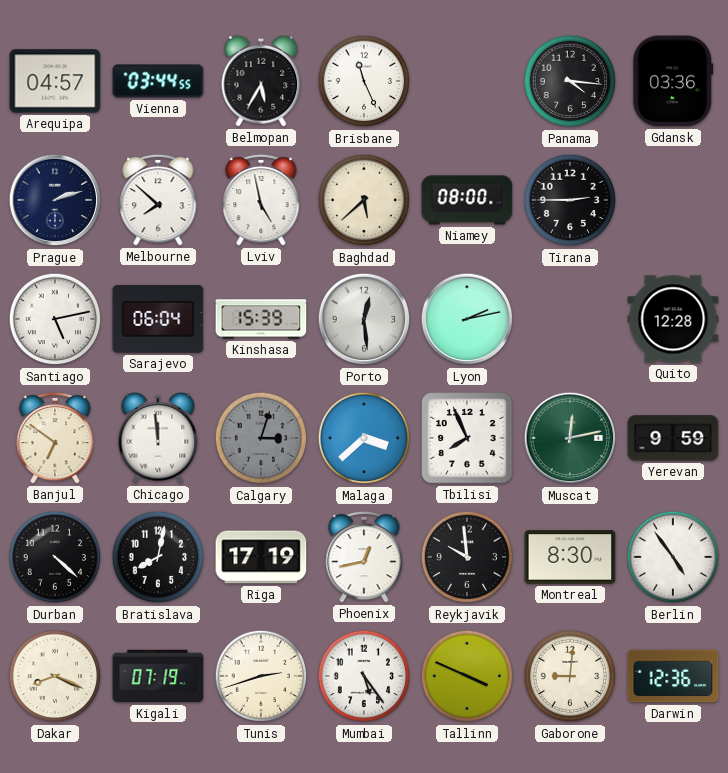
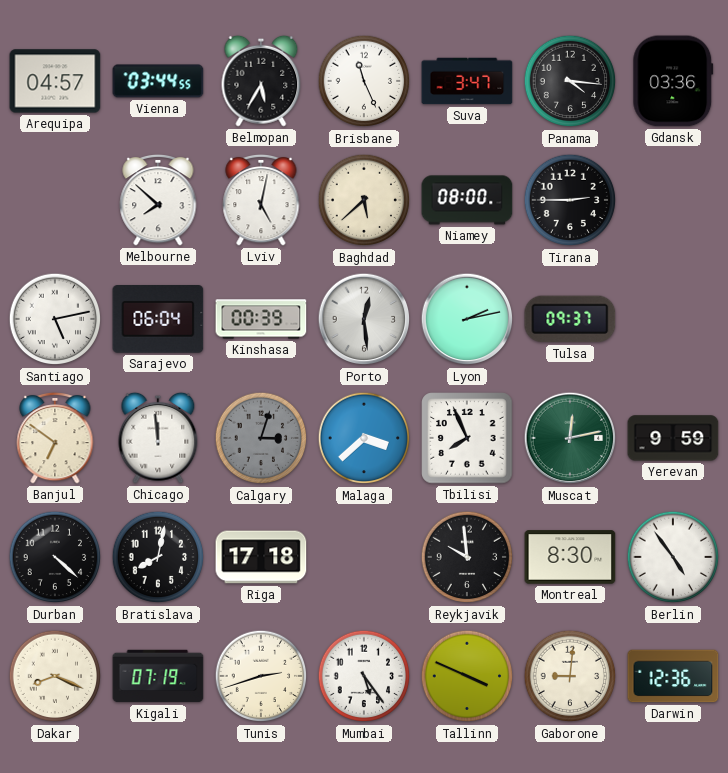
Suva: none -> 3:47 (467, 81)
Prague: 2:12 -> none (55, 200)
Lviv: 4:58 -> 5:02 (261, 200)
Kinshasa: 15:39 -> 00:39 (261, 319)
Tulsa: none -> 09:37 (570, 319)
Quito: 12:28 -> none (673, 319)
Riga: 17:19 -> 17:18 (261, 557)
Phoenix: 12:43 -> none (364, 557)
